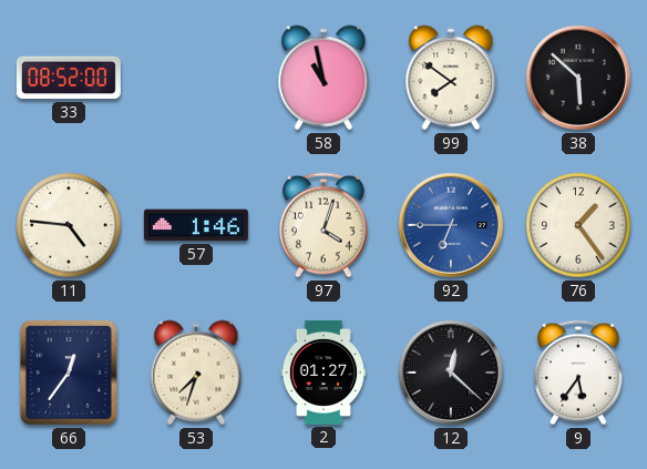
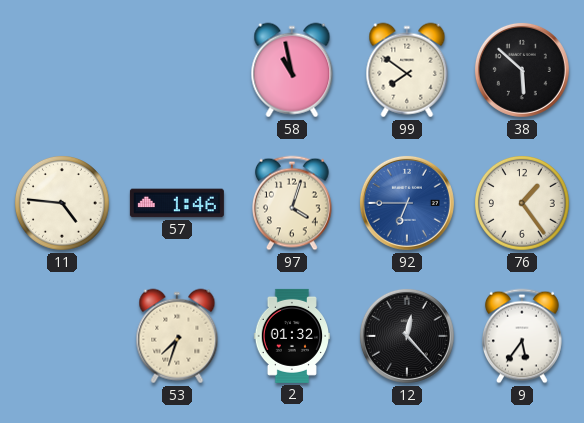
33: 08:52 -> none (69, 78)
66: 12:36 -> none (69, 373)
2: 01:27 -> 01:32 (291, 336)
12: 12:22 -> 12:23 (407, 336)
